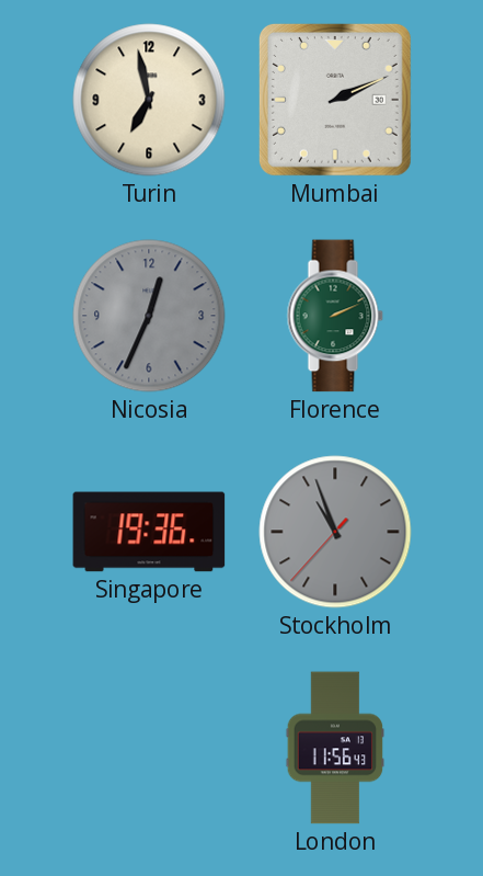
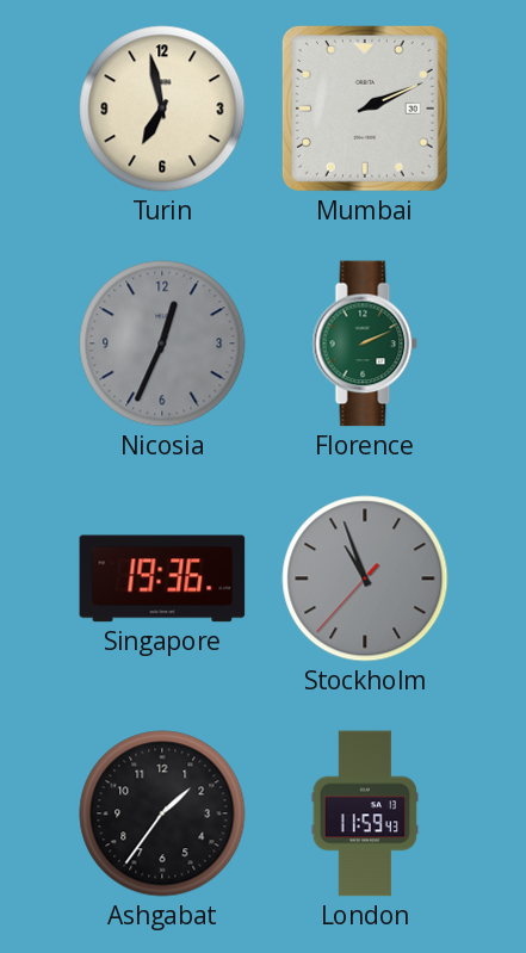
Ashgabat: none -> 1:36 (162, 813)
London: 11:56 -> 11:59 (365, 813)
